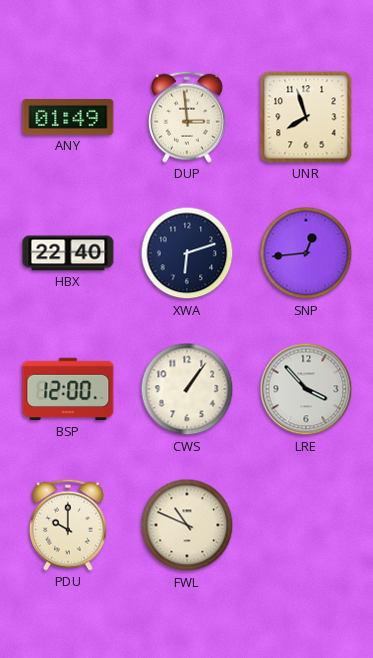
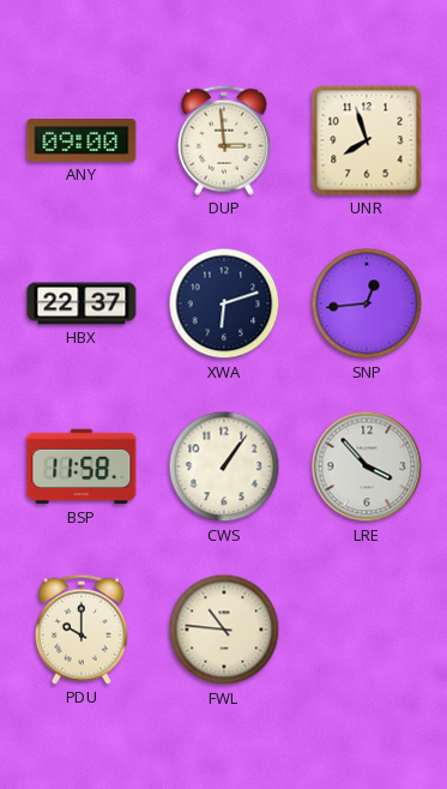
ANY: 01:49 -> 09:00 (81, 140)
HBX: 22:40 -> 22:37 (81, 303)
BSP: 12:00 -> 11:58 (81, 466)
FWL: 10:49 -> 10:46 (224, 630)
